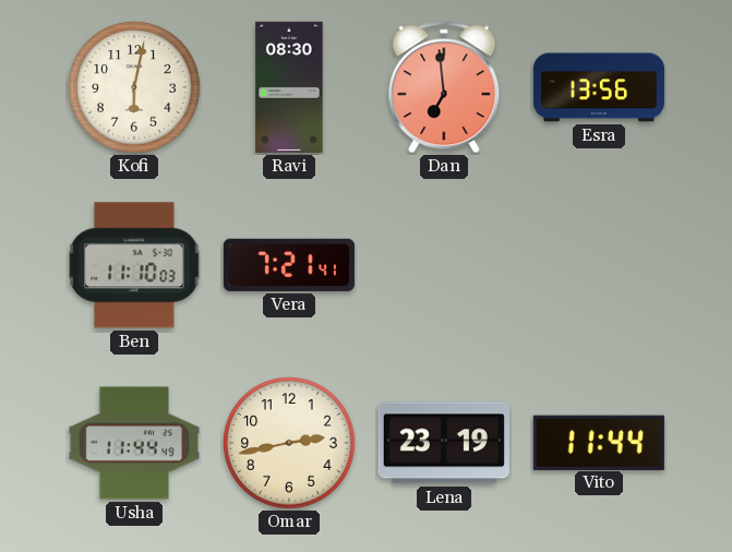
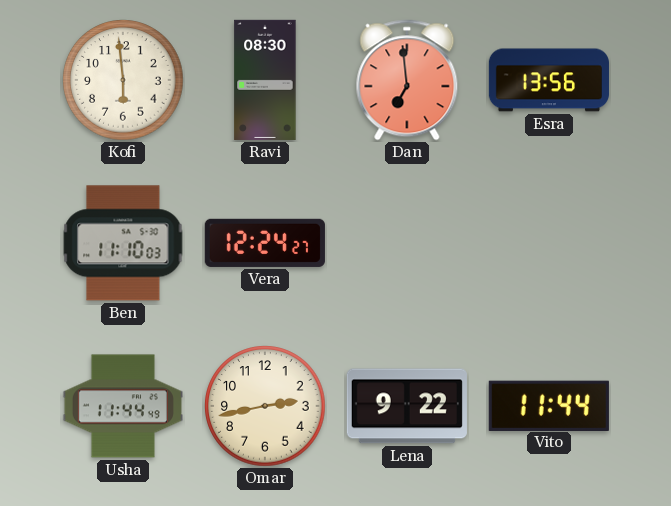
Kofi: 6:02 -> 5:59 (123, 80)
Vera: 7:21 -> 12:24 (265, 243)
Lena: 23:19 -> 9:22 (407, 406)
